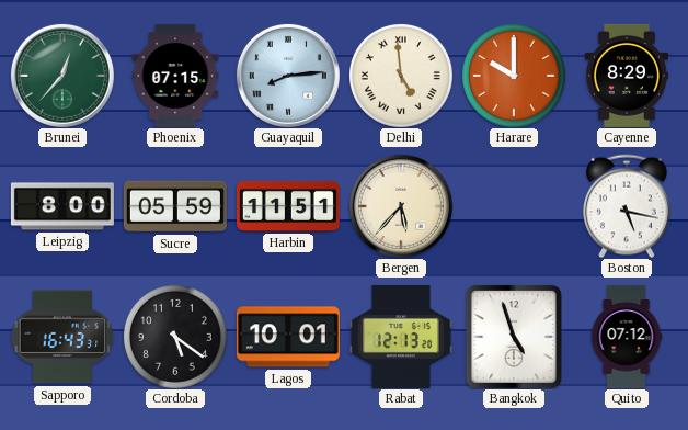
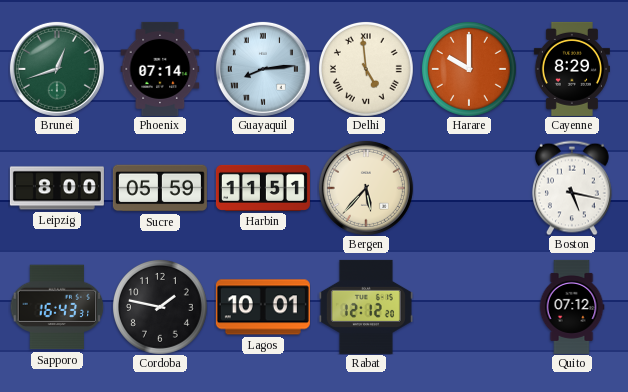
Brunei: 12:37 -> 12:42 (57, 69)
Phoenix: 07:15 -> 07:14 (160, 69)
Cordoba: 5:21 -> 1:47 (160, 307)
Rabat: 12:13 -> 12:12 (366, 307)
Bangkok: 4:57 -> none (514, 337)
